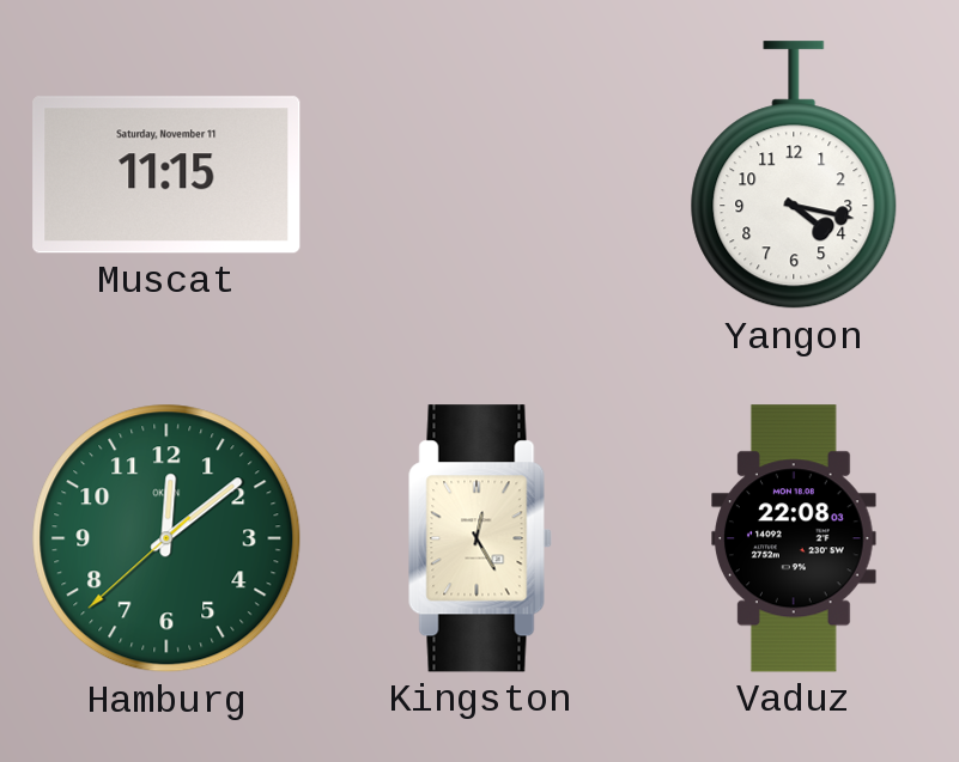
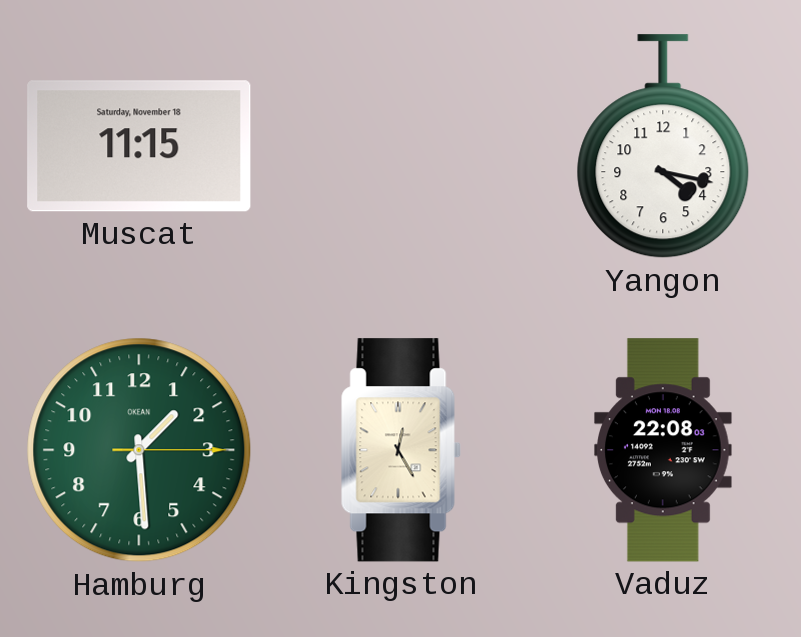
Muscat date: Saturday, November 11 -> Saturday, November 18 (139, 146)
Hamburg: 12:08 -> 1:29 (139, 450)
